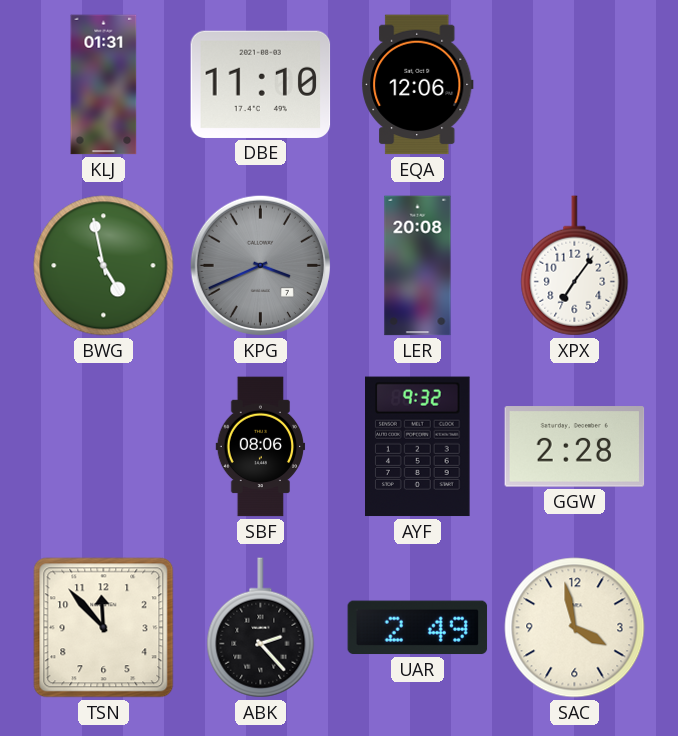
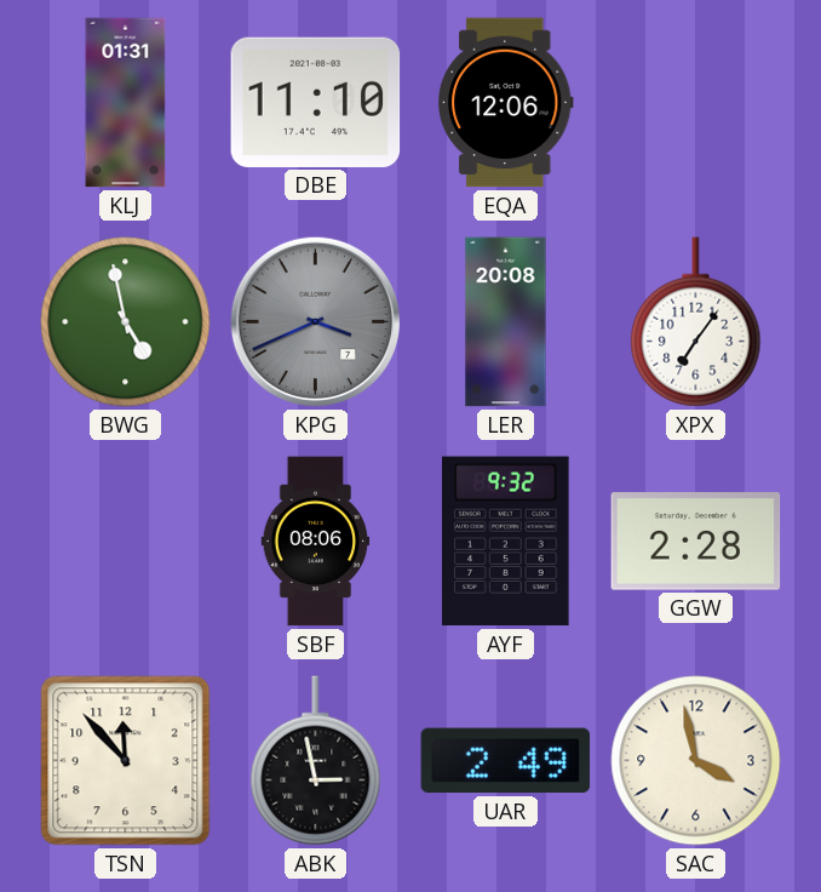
ABK: 2:23 -> 2:58 (316, 761)
